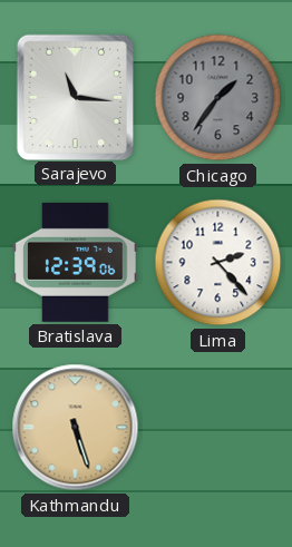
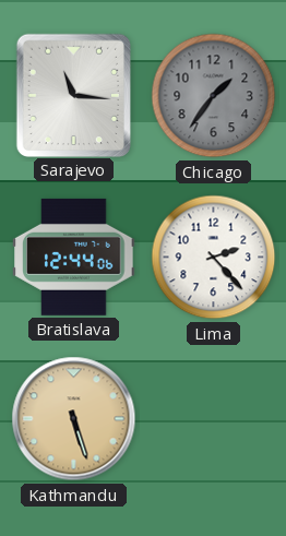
Bratislava: 12:39 -> 12:44 (74, 257)
